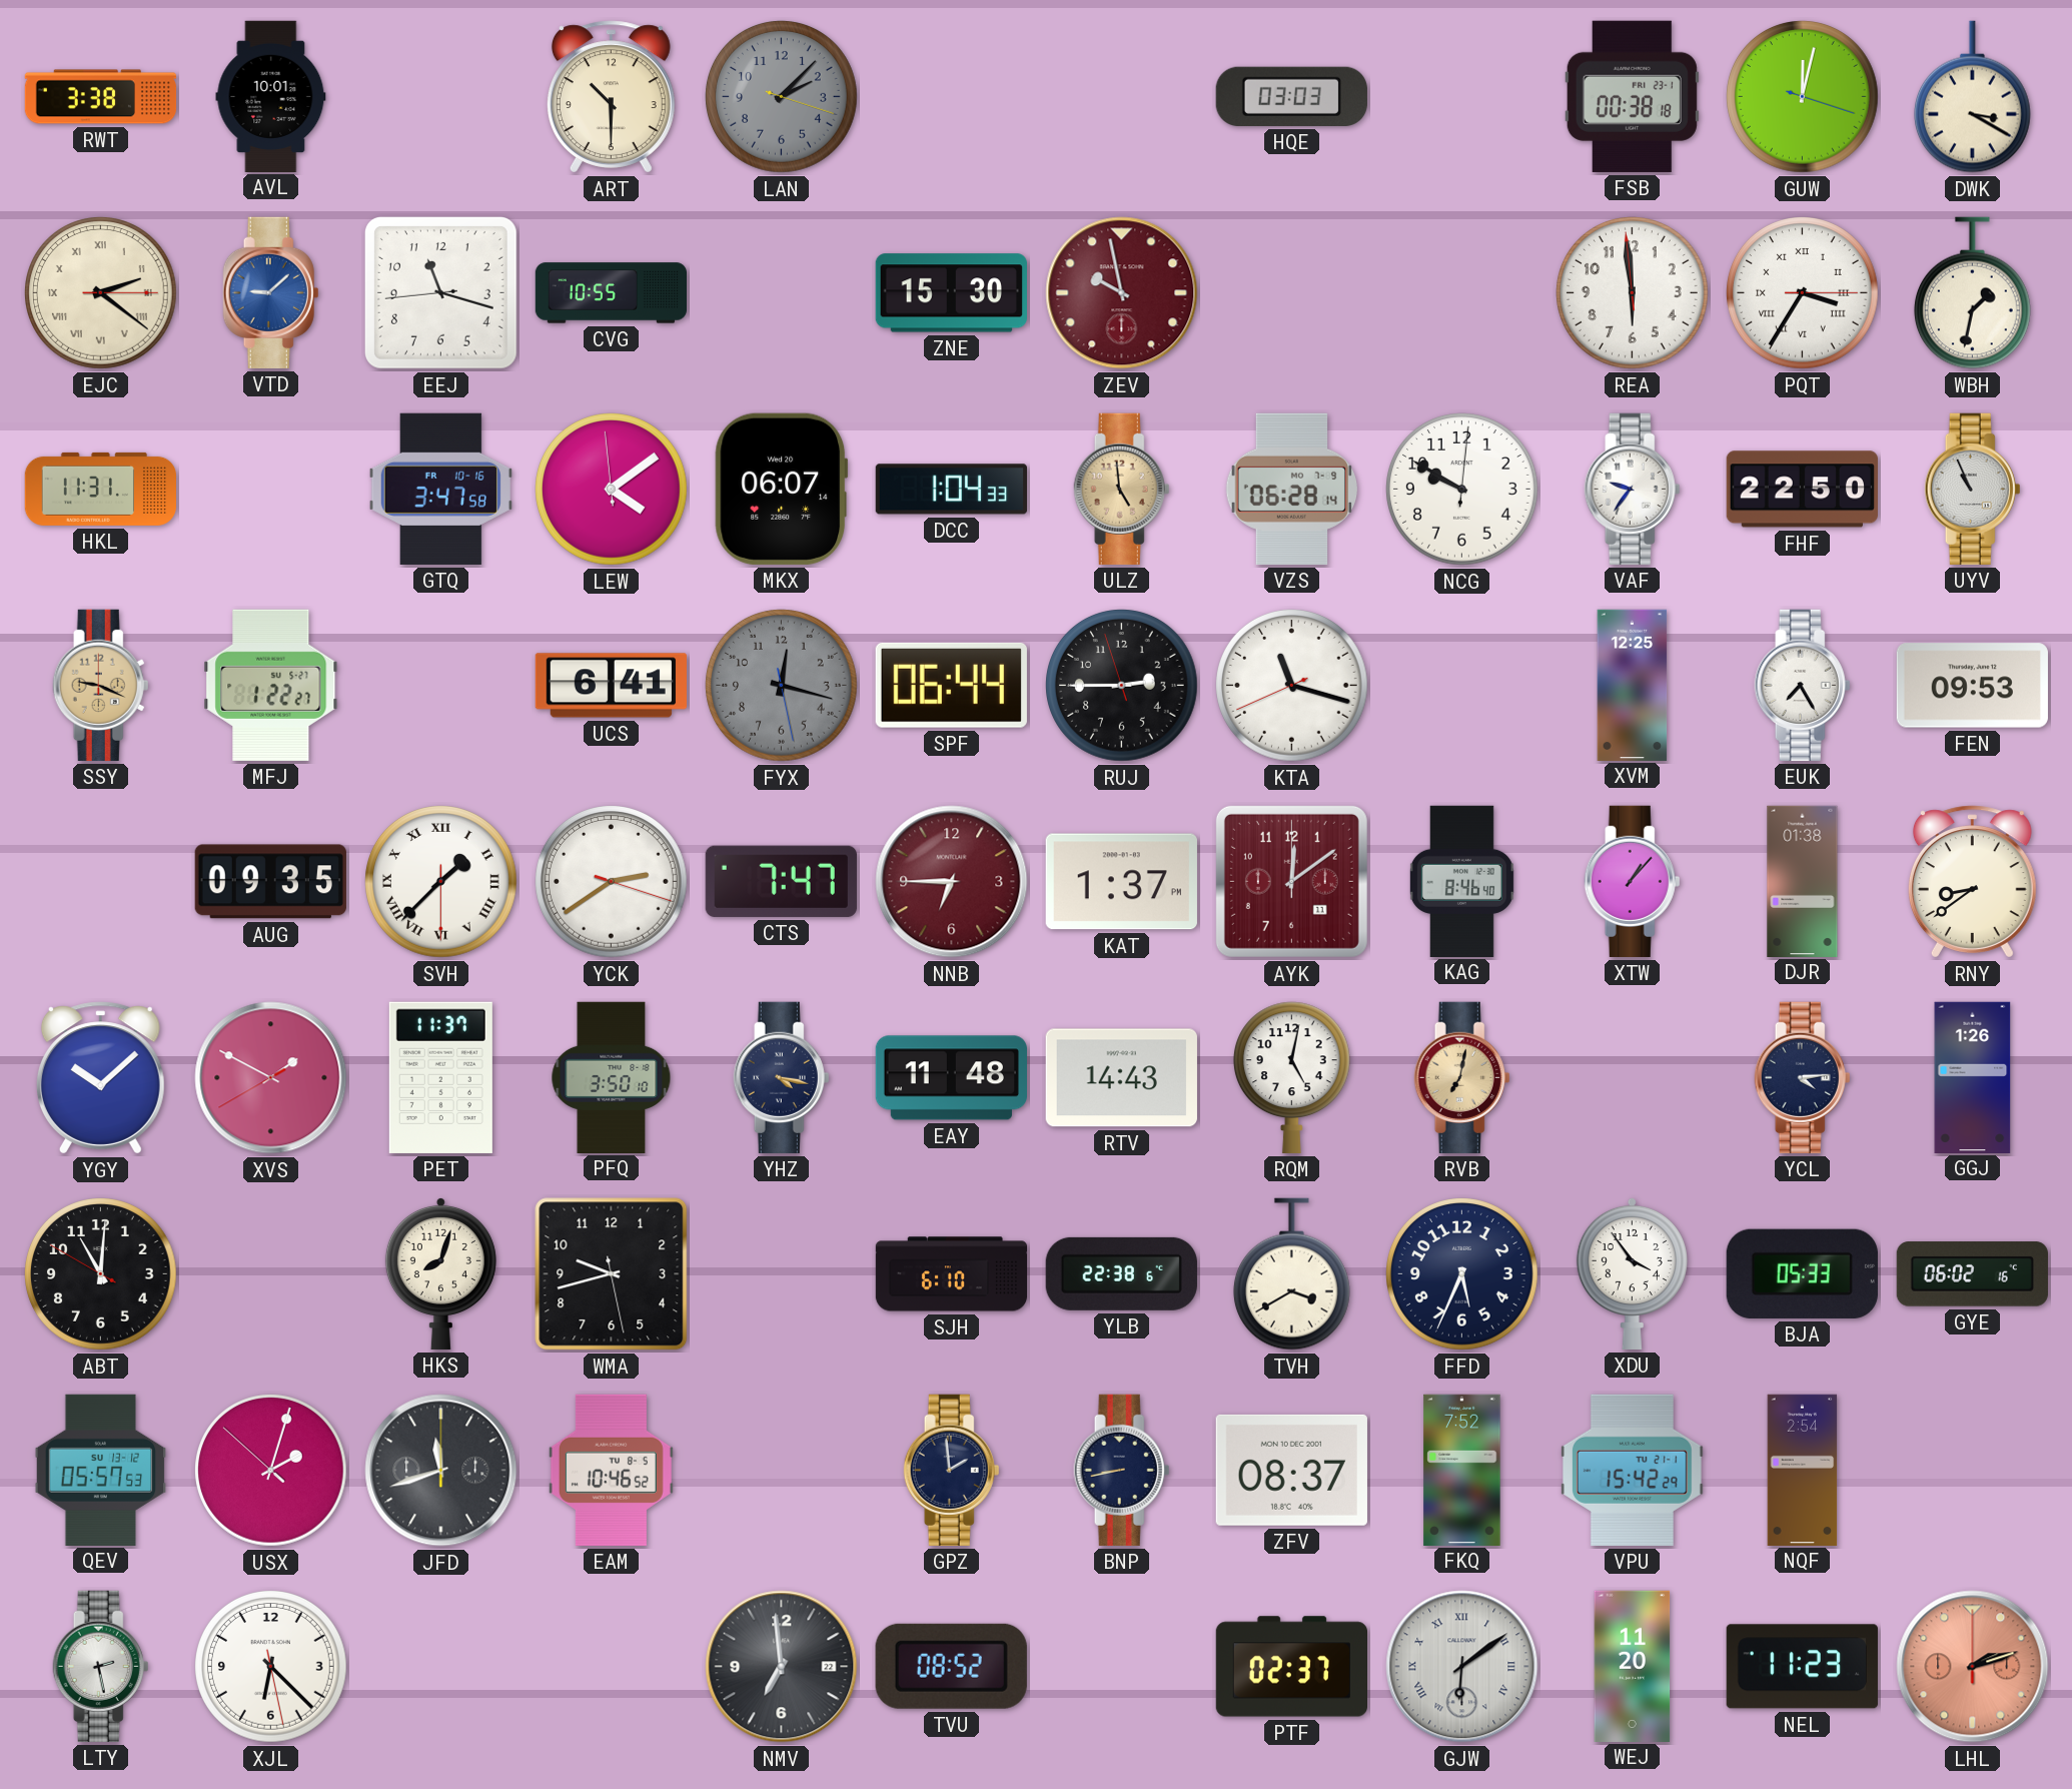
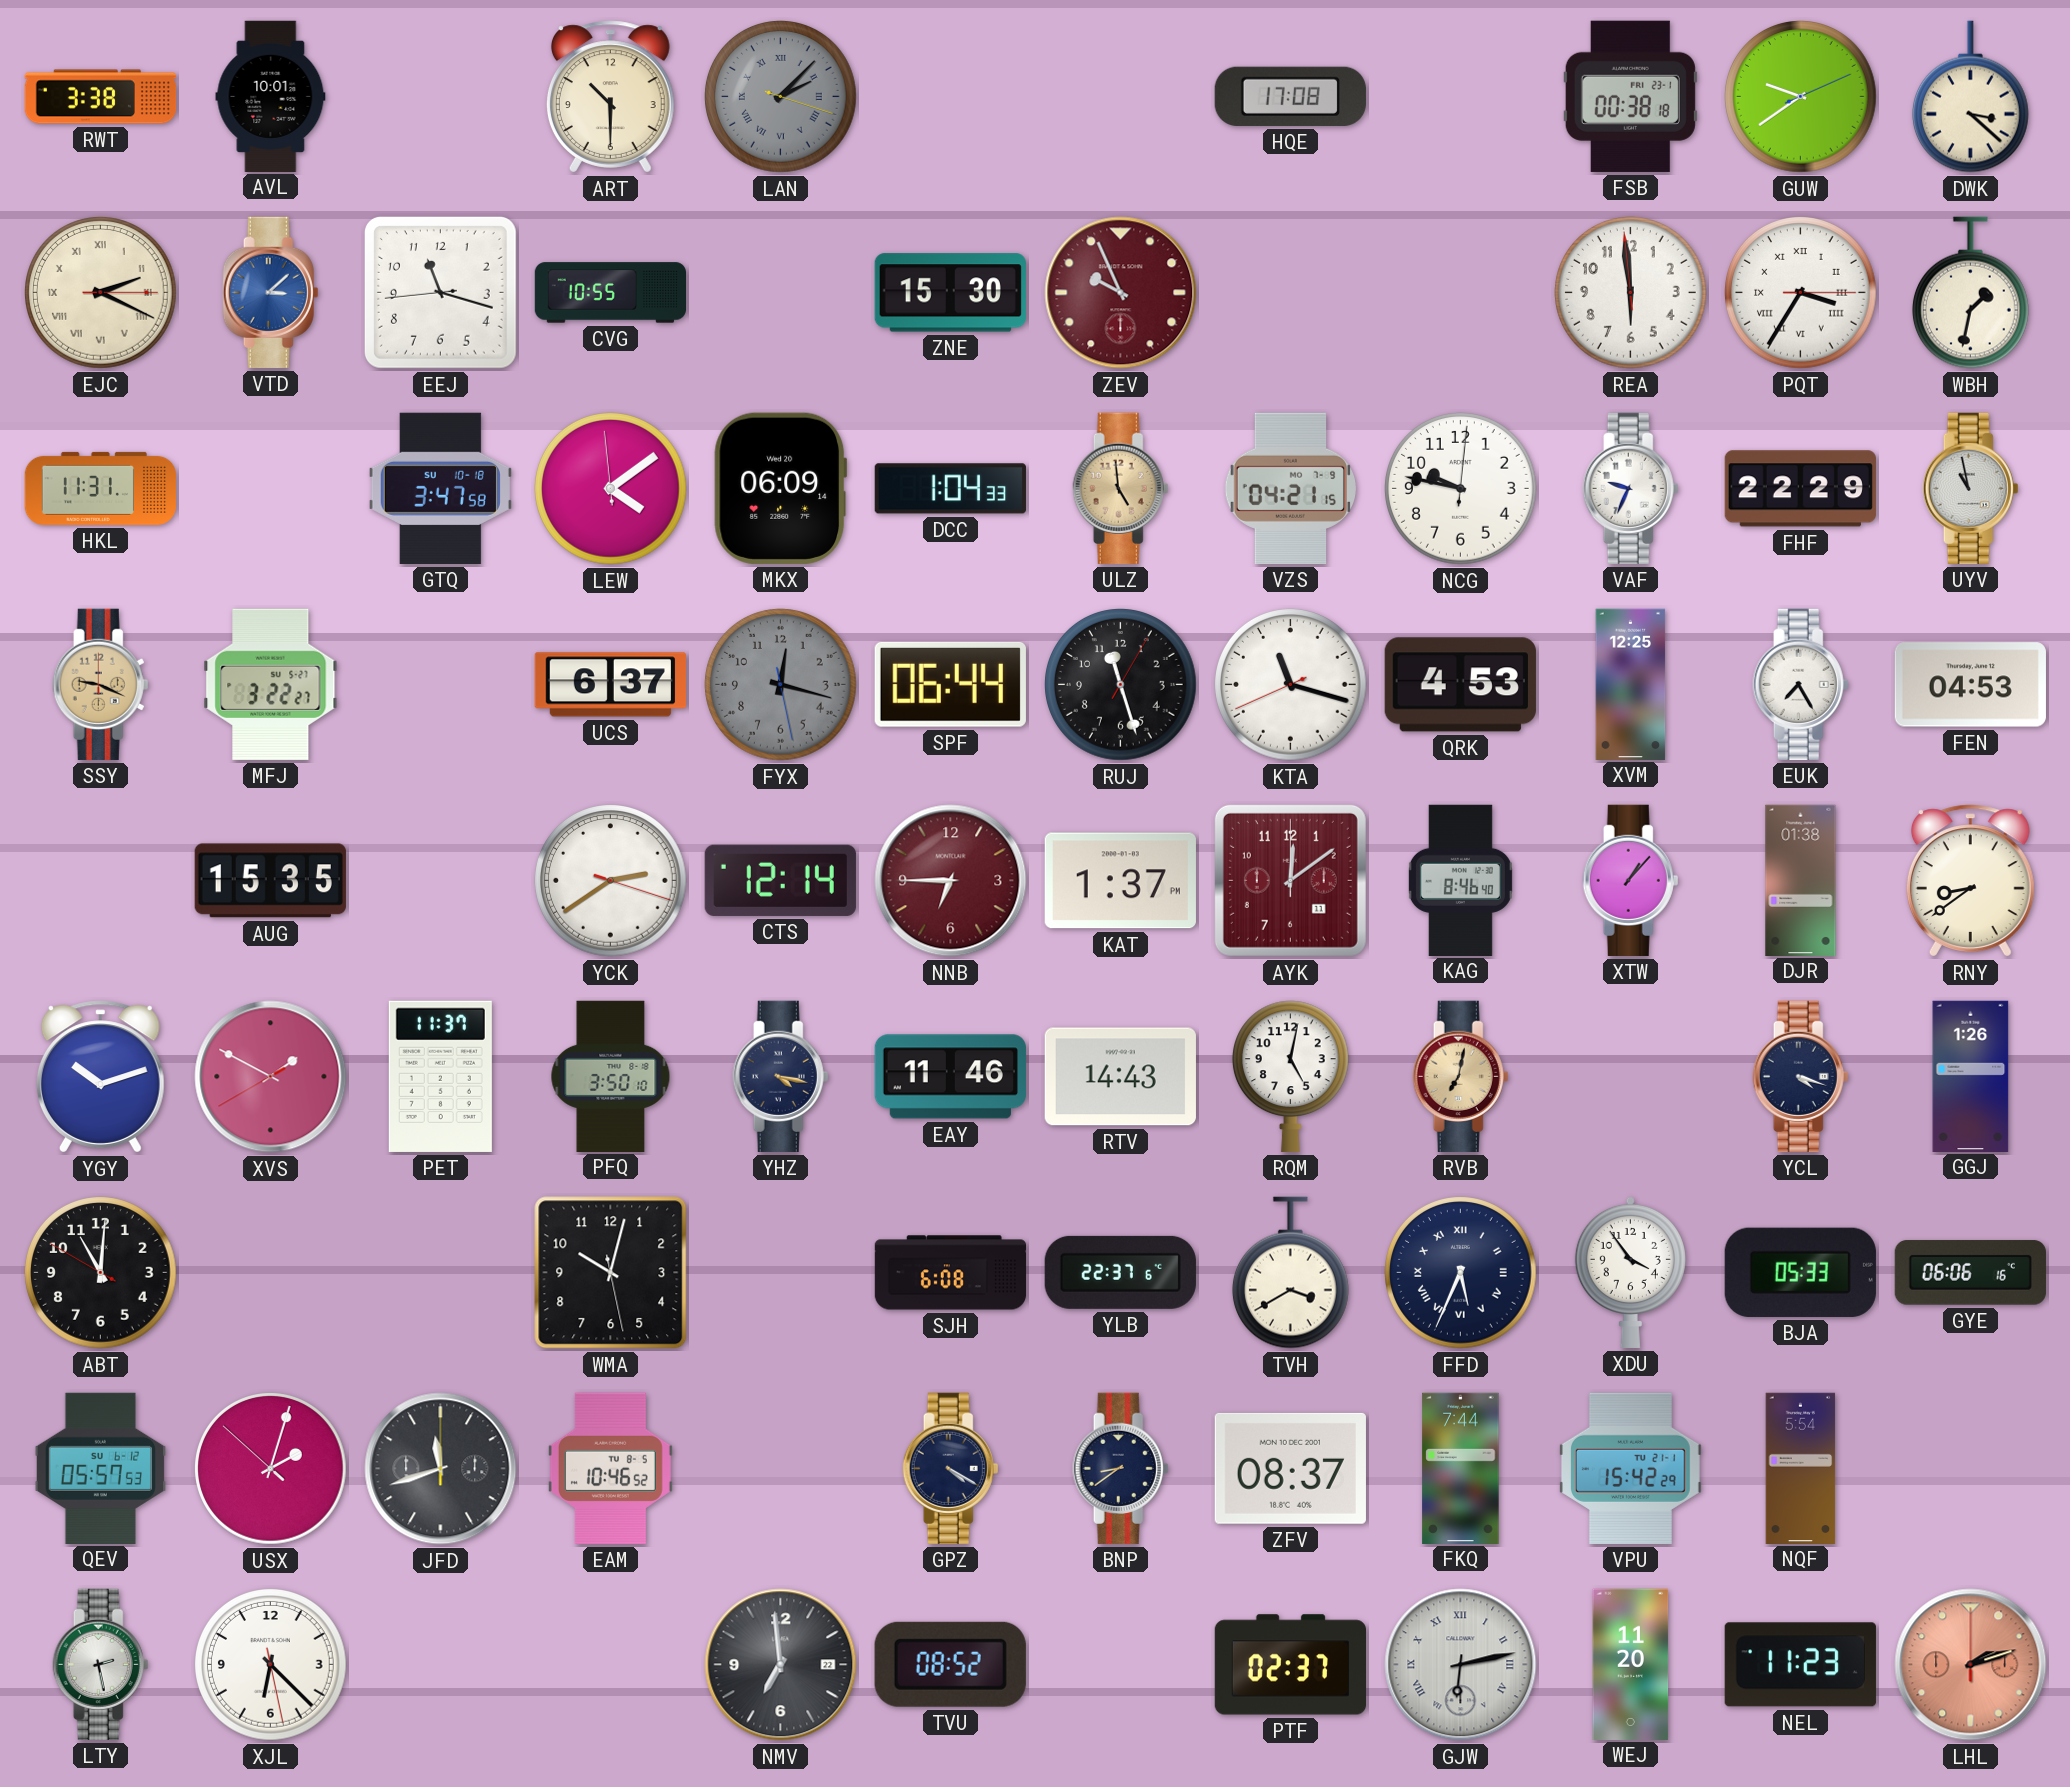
LAN numerals: Arabic -> Roman (781, 97)
HQE: 03:03 -> 17:08 (1290, 96)
GUW: 12:02 -> 9:39 (1801, 97)
DWK: 3:20 -> 3:22 (1970, 97)
EJC: 2:21 -> 2:19 (101, 293)
VTD: 9:08 -> 3:08 (271, 292)
ZEV: 9:58 -> 9:56 (1121, 293)
GTQ date: FR 10-16 -> SU 10-18 (440, 488)
MKX: 06:07 -> 06:09 (781, 488)
VZS: 06:28 -> 04:21 (1291, 488)
NCG: 9:50 -> 9:47 (1461, 489)
VAF: 9:36 -> 9:34 (1631, 488)
FHF: 22:50 -> 22:29 (1800, 489)
UYV: 10:56 -> 10:58 (1971, 488)
MFJ: 1:22 -> 3:22 (271, 684)
UCS: 6:41 -> 6:37 (610, 685)
RUJ: 2:44 -> 11:27 (1121, 685)
QRK: none -> 4:53 (1460, 685)
FEN: 09:53 -> 04:53 (1970, 685)
AUG: 09:35 -> 15:35 (270, 881)
SVH: 1:37 -> none (441, 882)
CTS: 7:47 -> 12:14 (780, 880)
YGY: 10:08 -> 10:12 (100, 1077)
EAY: 11:48 -> 11:46 (950, 1077)
YCL: 4:14 -> 4:18 (1801, 1076)
HKS: 8:03 -> none (440, 1273)
WMA: 9:42 -> 10:02 (611, 1273)
SJH: 6:10 -> 6:08 (951, 1273)
YLB: 22:38 -> 22:37 (1120, 1272)
FFD numerals: Arabic -> Roman (1461, 1273)
GYE: 06:02 -> 06:06 (1970, 1273)
QEV date: SU 13-12 -> SU 6-12 (101, 1468)
GPZ: 1:59 -> 4:20 (951, 1468)
BNP: 8:43 -> 8:39 (1121, 1468)
FKQ: 7:52 -> 7:44 (1461, 1468)
NQF: 2:54 -> 5:54 (1801, 1468)
GJW: 6:09 -> 6:13 (1461, 1665)
